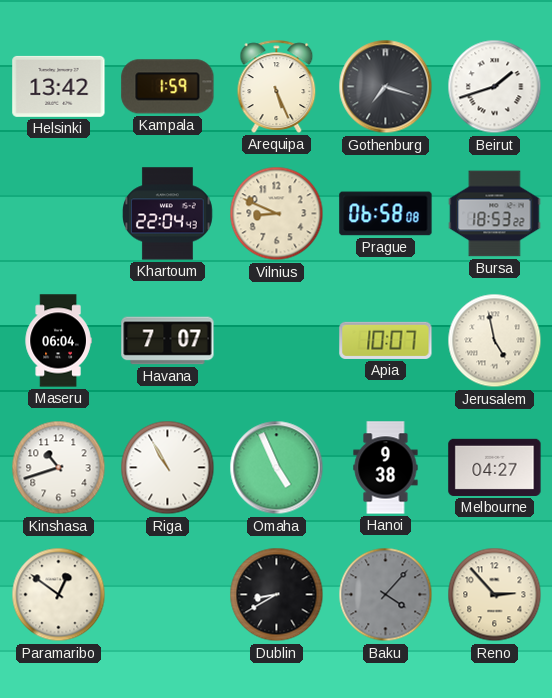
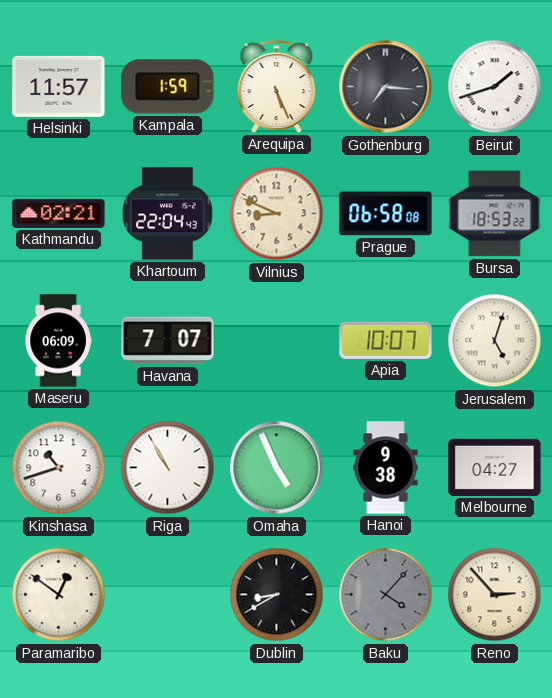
Helsinki: 13:42 -> 11:57 (59, 86)
Gothenburg: 7:18 -> 7:16 (386, 87)
Kathmandu: none -> 02:21 (59, 213)
Maseru: 06:04 -> 06:09 (58, 341)
Jerusalem: 4:58 -> 5:03 (495, 341)
